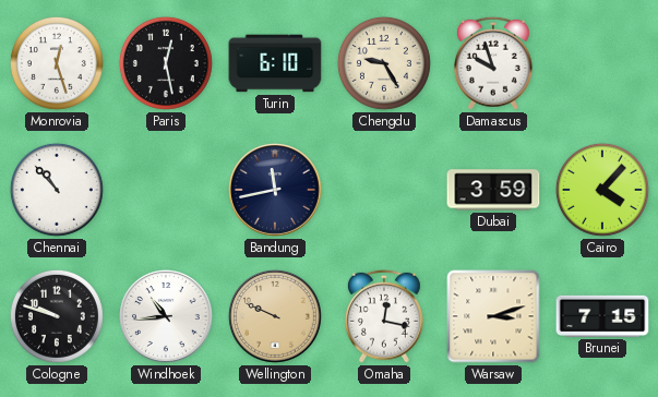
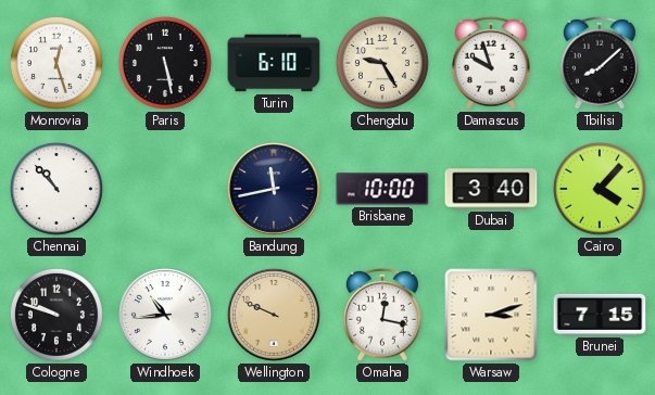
Paris: 12:28 -> 5:28 (165, 63)
Tbilisi: none -> 8:08 (600, 63)
Brisbane: none -> 10:00 (382, 189)
Dubai: 3:59 -> 3:40 (491, 189)
